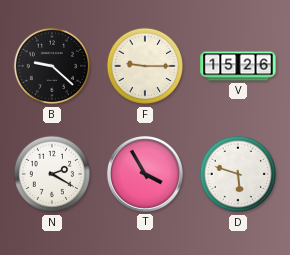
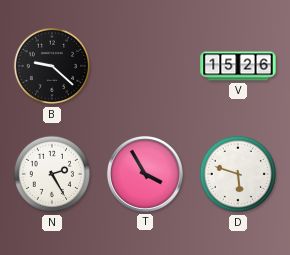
F: 9:15 -> none (145, 66)
N: 2:20 -> 2:25 (52, 174)
